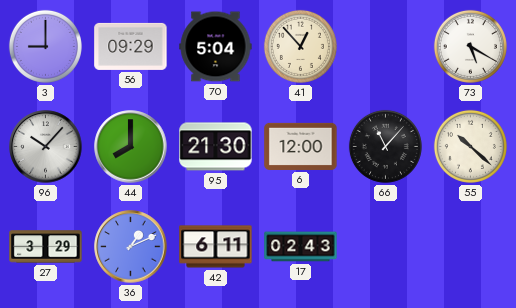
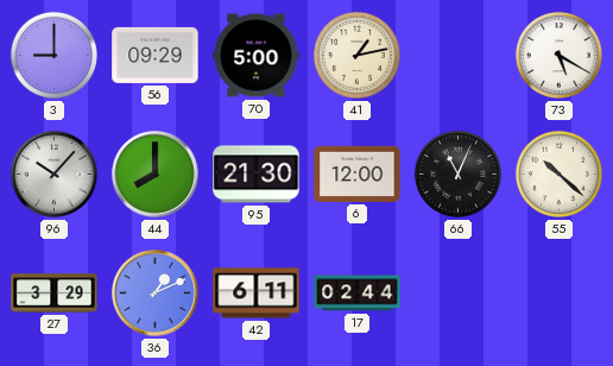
70: 5:04 -> 5:00 (257, 56)
41: 12:53 -> 1:13 (356, 55)
66: 11:07 -> 11:04 (457, 173)
17: 02:43 -> 02:44 (358, 294)
